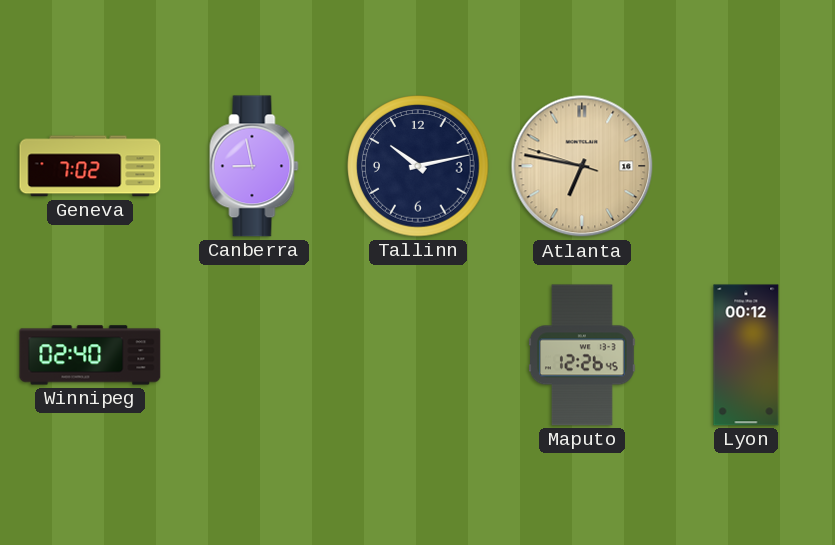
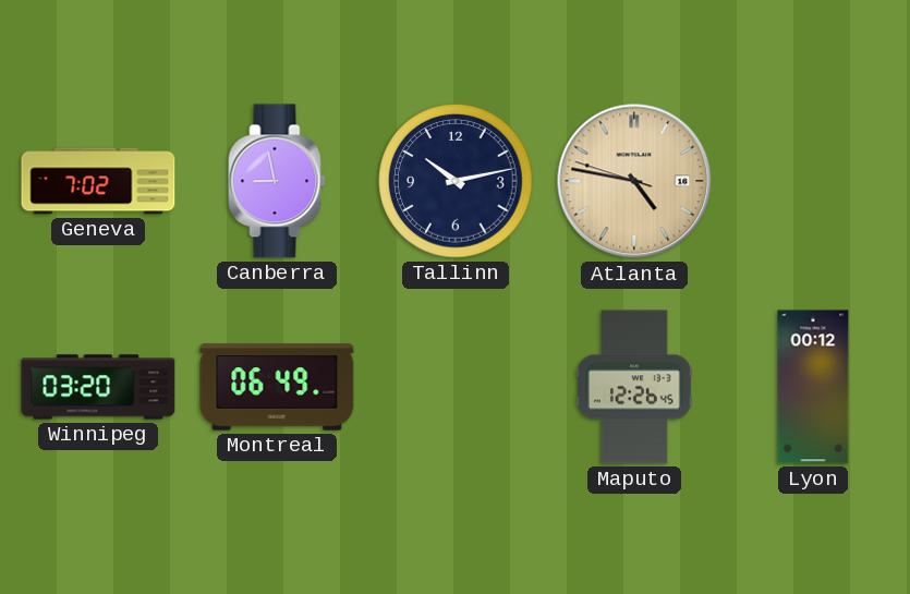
Atlanta: 6:46 -> 4:46 (634, 181)
Winnipeg: 02:40 -> 03:20 (98, 387)
Montreal: none -> 06:49 (277, 387)
